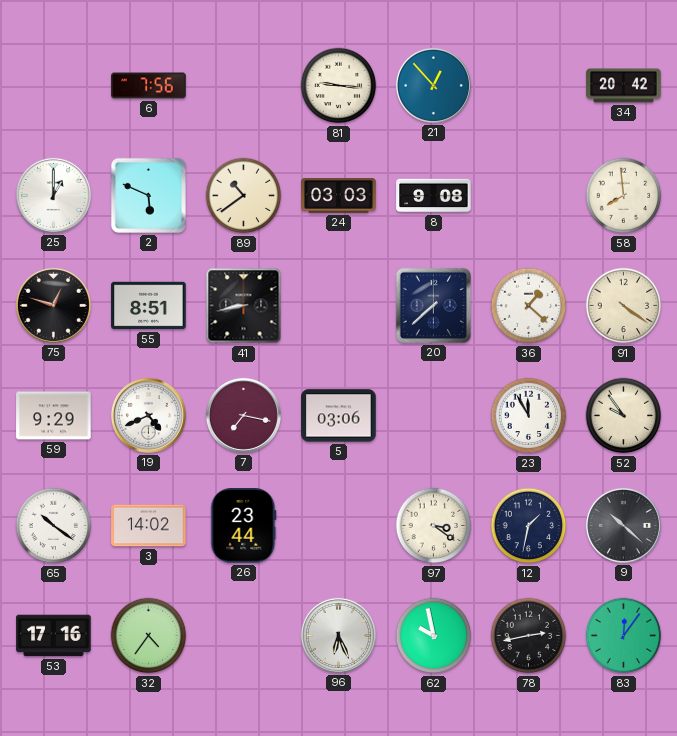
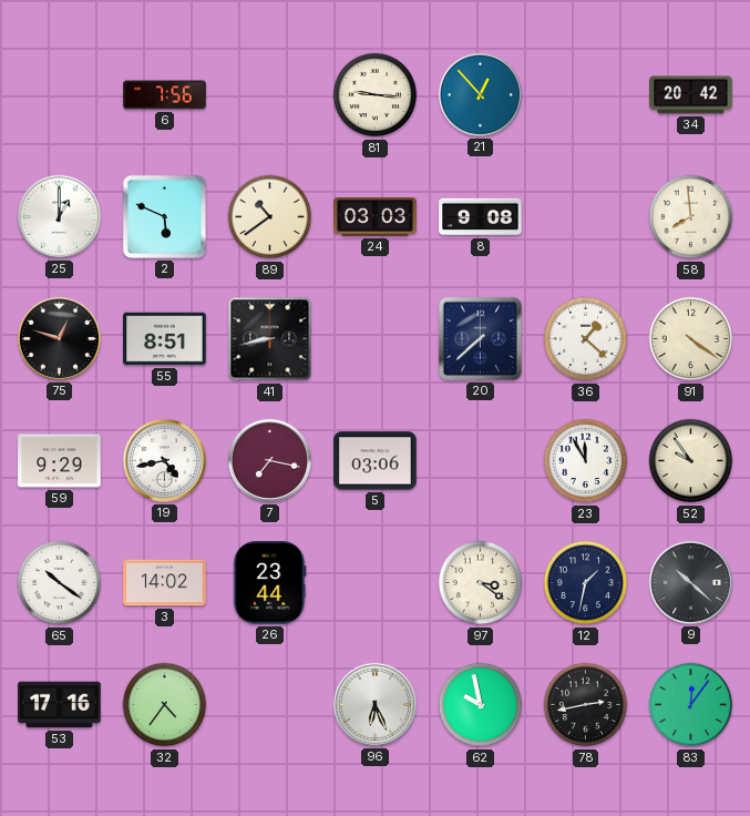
19: 4:41 -> 4:43 (164, 460)
